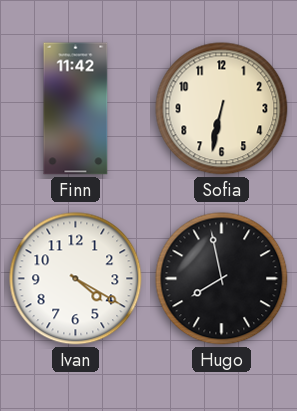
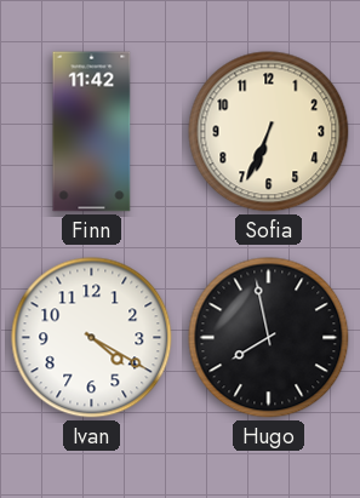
Sofia: 6:32 -> 6:34 (269, 132)
